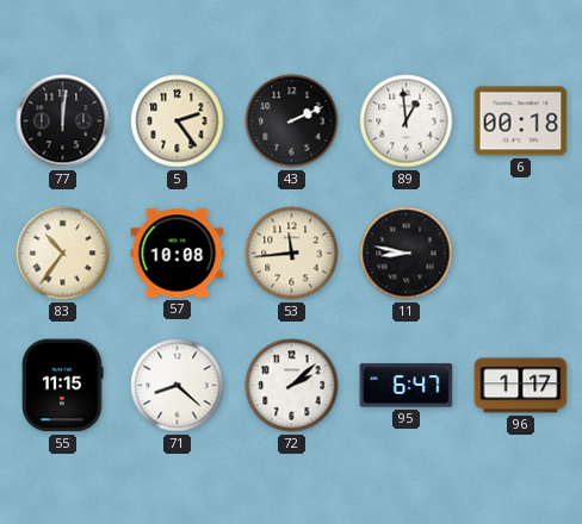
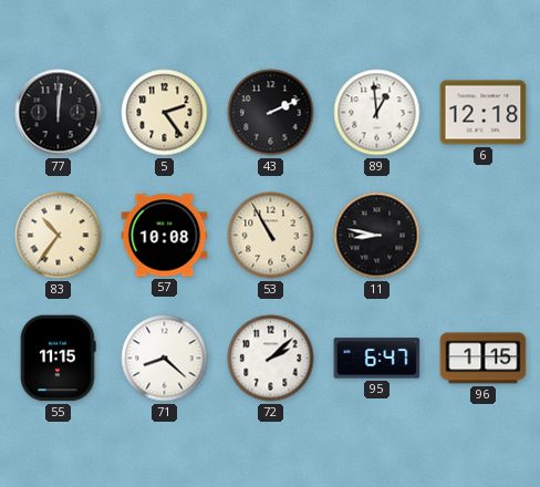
6: 00:18 -> 12:18 (484, 113)
53: 11:44 -> 10:55 (271, 236)
96: 1:17 -> 1:15 (484, 359)
